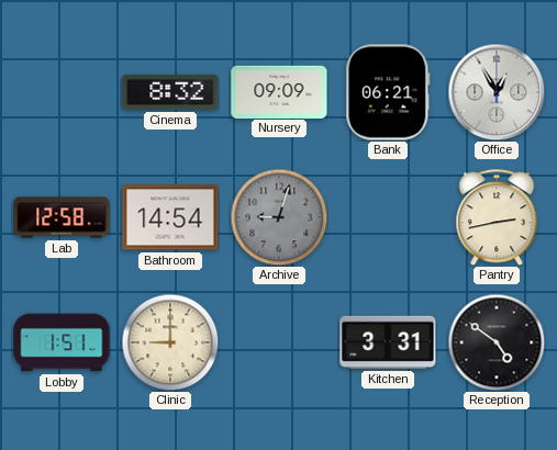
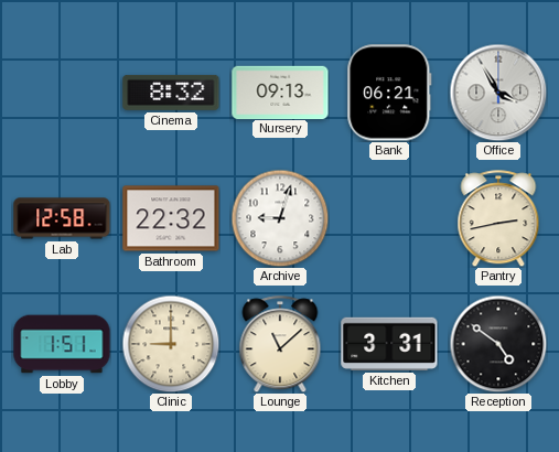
Nursery: 09:09 -> 09:13 (280, 92)
Office: 12:55 -> 3:55 (498, 93)
Bathroom: 14:54 -> 22:32 (171, 218)
Archive dial: grey -> white (280, 218)
Lounge: none -> 11:08 (280, 344)
